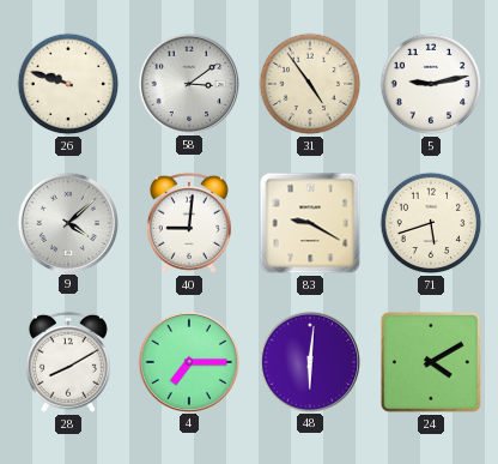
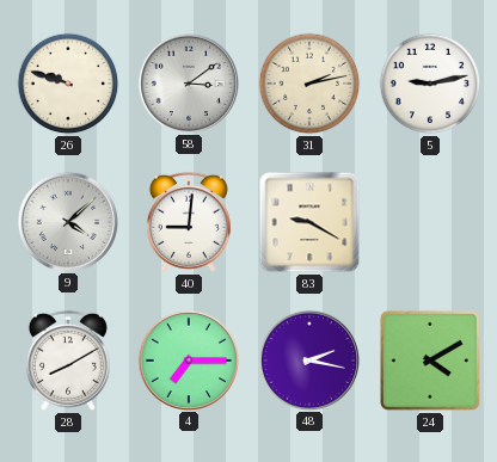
31: 4:54 -> 2:13 (309, 84)
71: 5:42 -> none (431, 223)
48: 6:01 -> 2:17 (308, 359)
